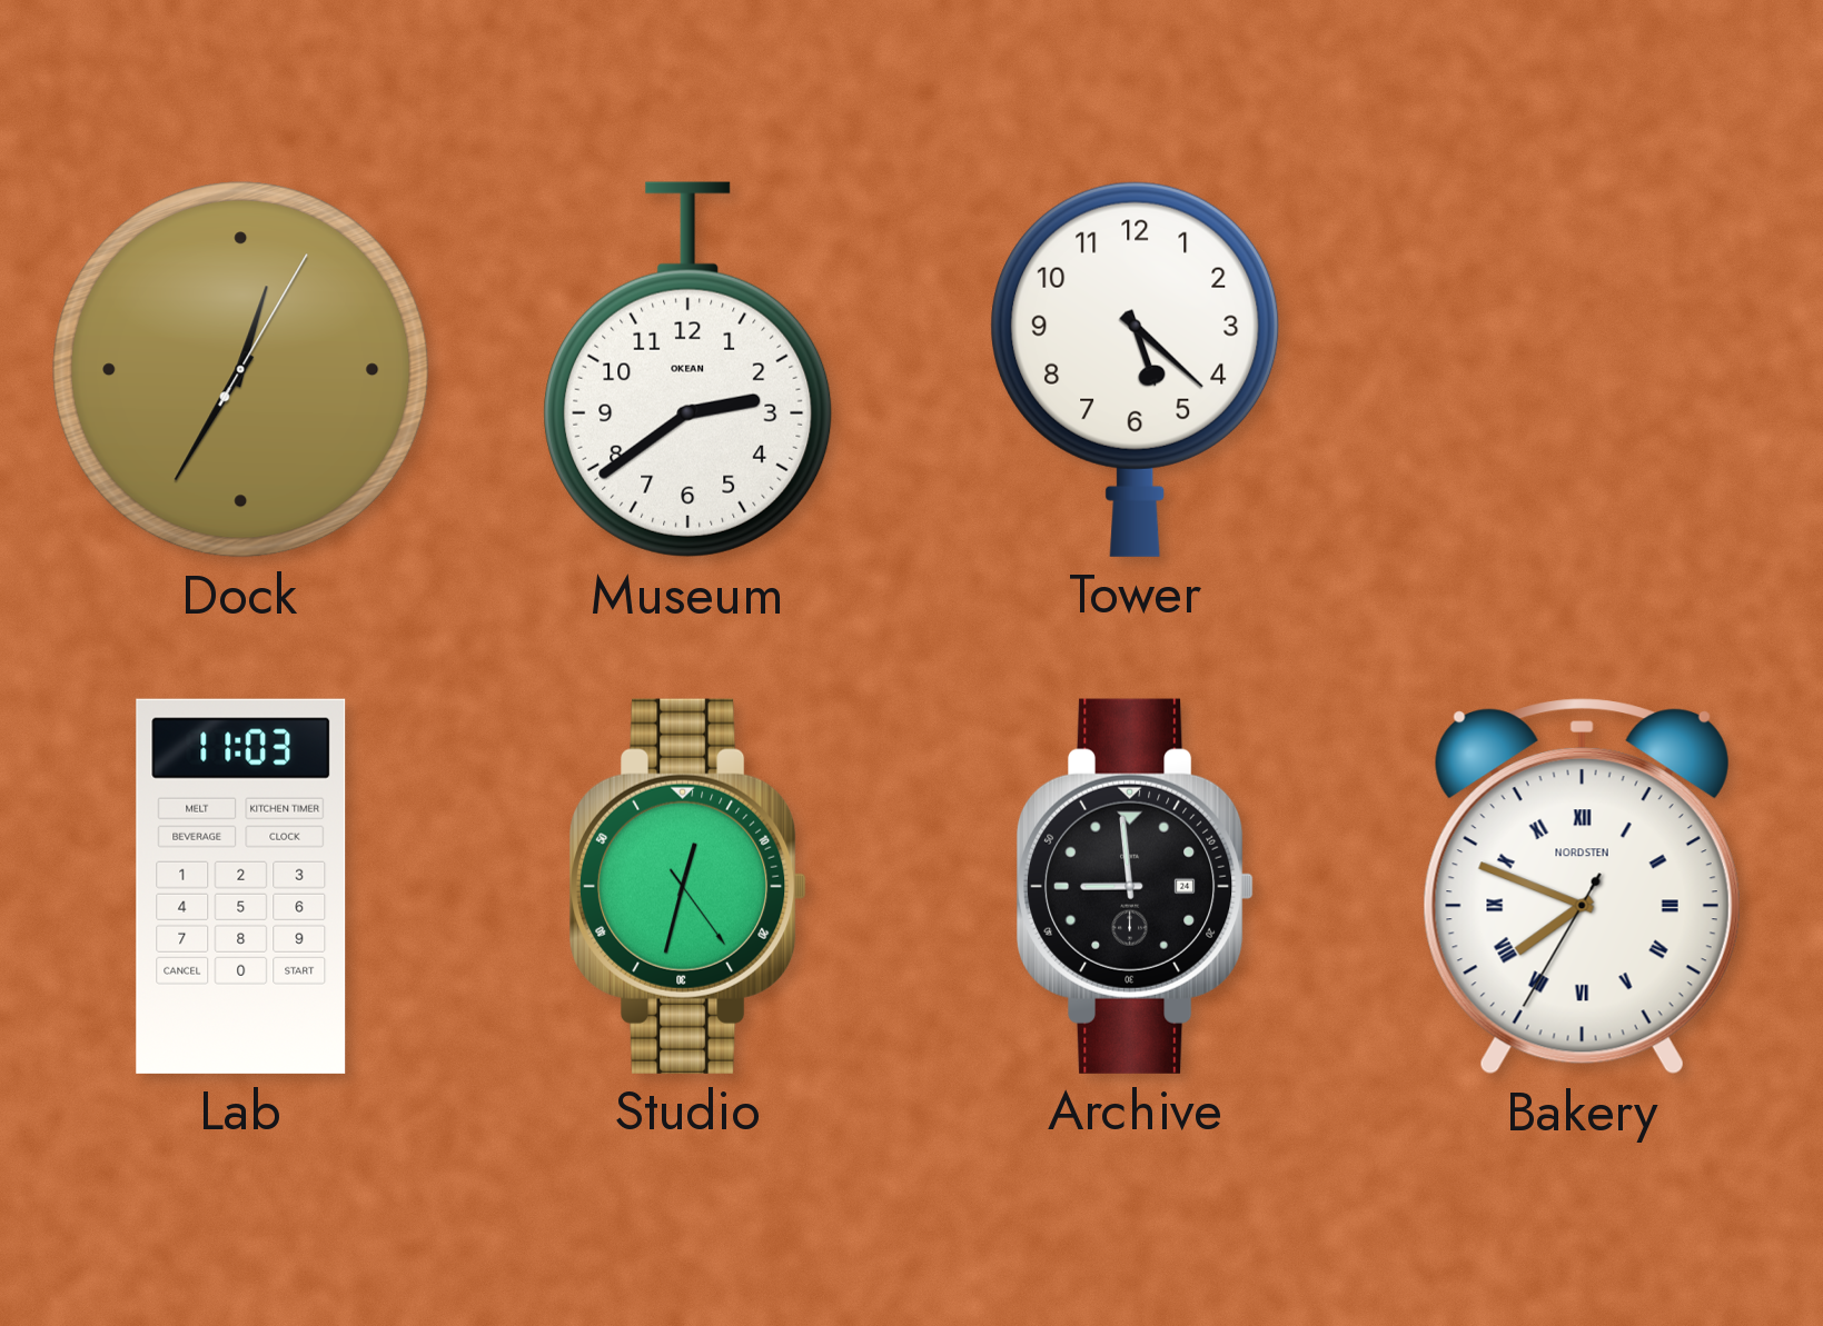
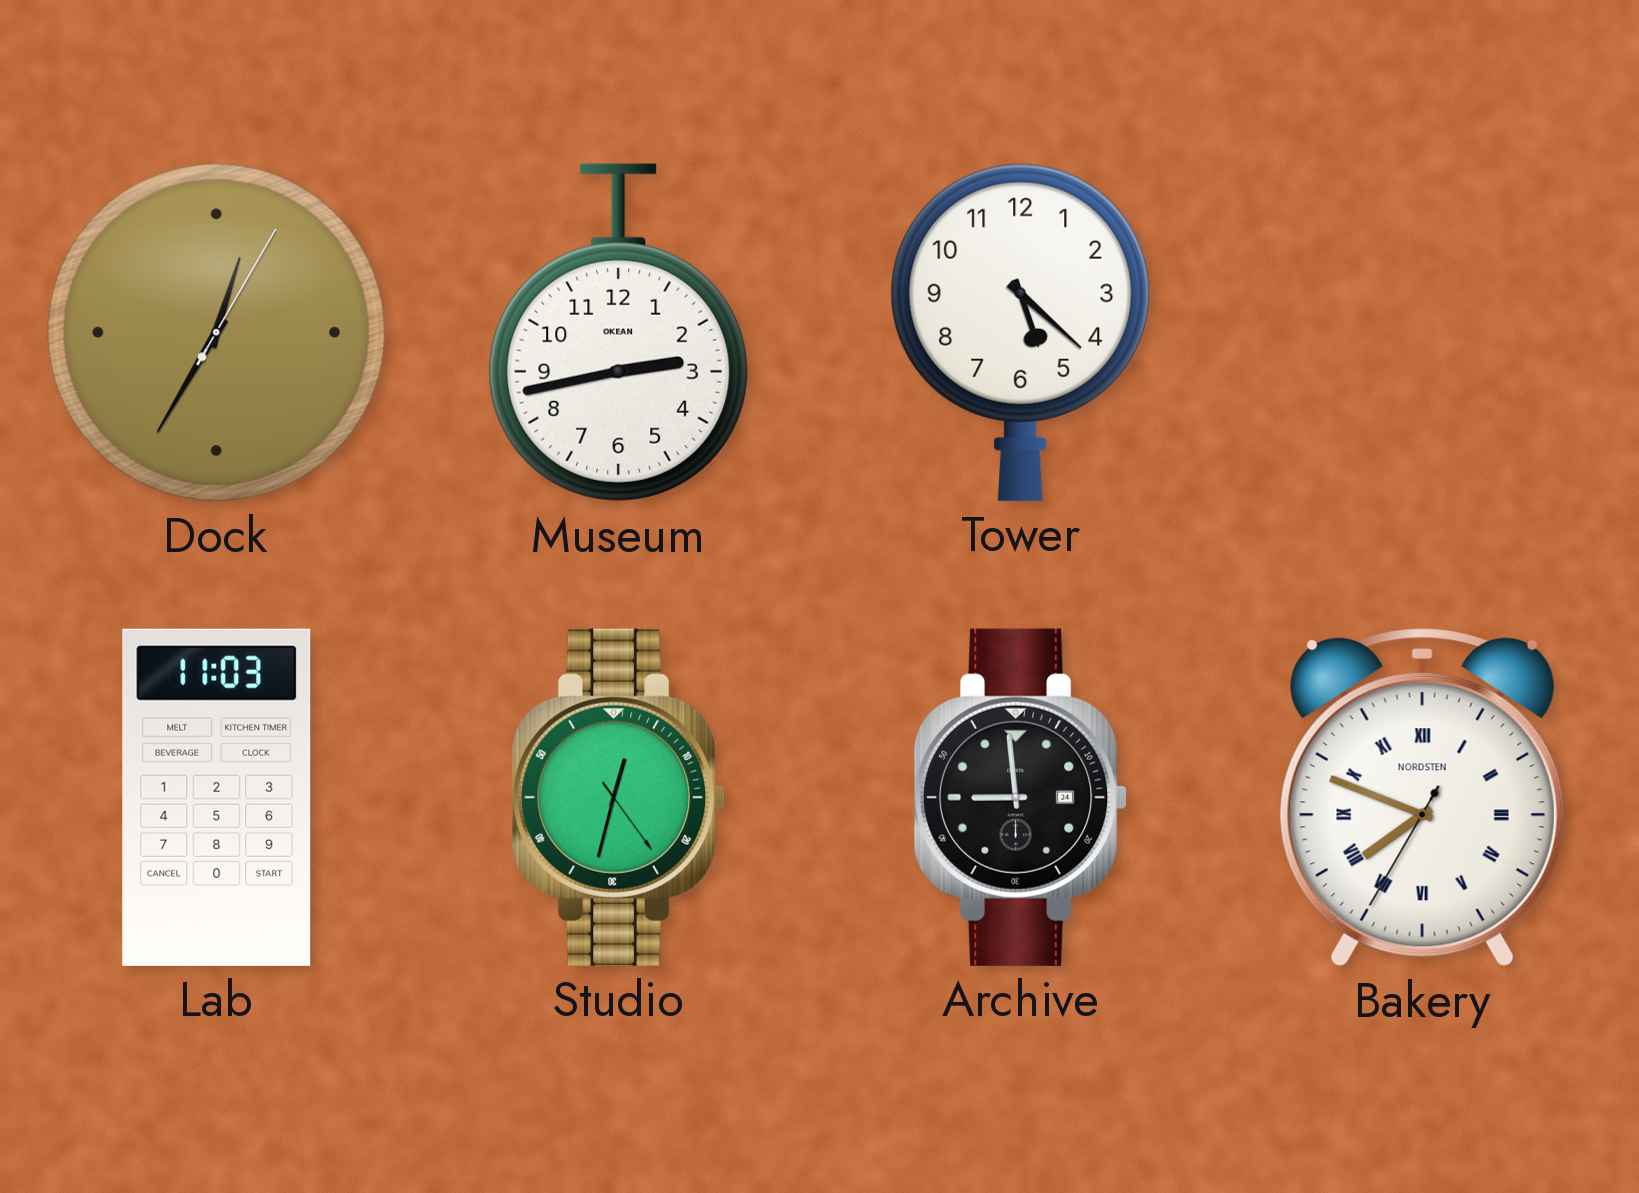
Museum: 2:39 -> 2:43 (619, 333)
